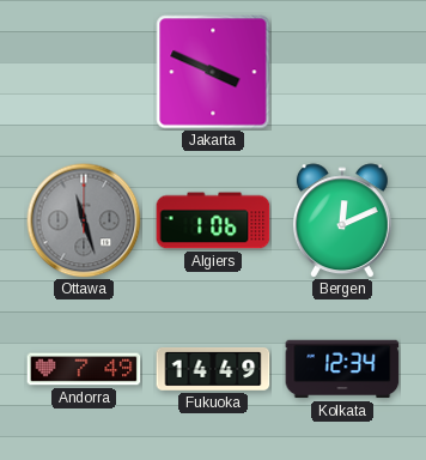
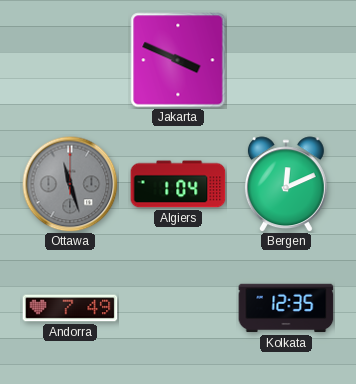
Algiers: 1:06 -> 1:04 (178, 184)
Fukuoka: 14:49 -> none (213, 369)
Kolkata: 12:34 -> 12:35 (286, 308)
